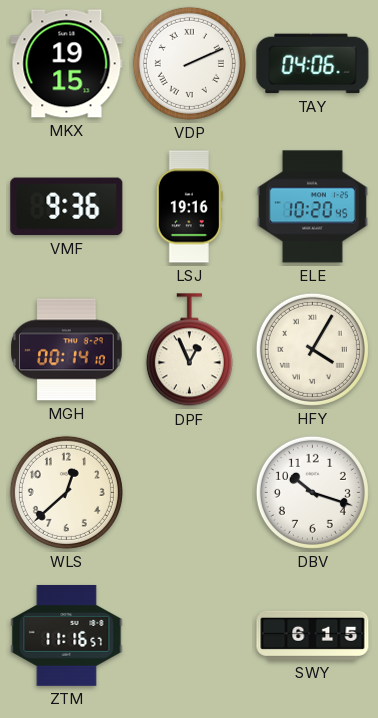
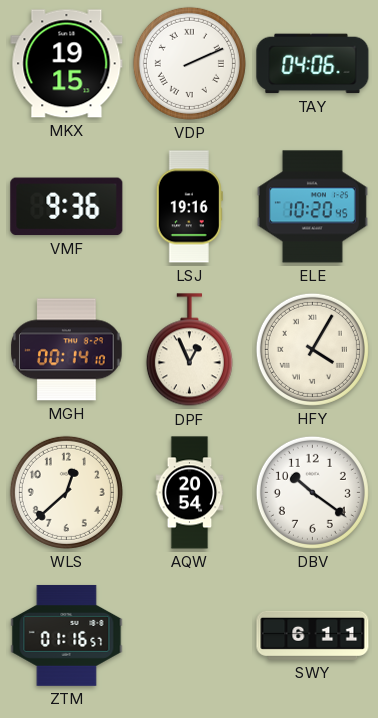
AQW: none -> 20:54 (190, 493)
DBV: 10:18 -> 10:21 (312, 492)
ZTM: 11:16 -> 01:16 (67, 635)
SWY: 6:15 -> 6:11 (313, 635)
